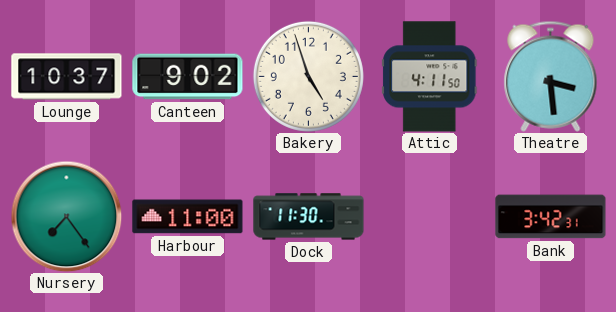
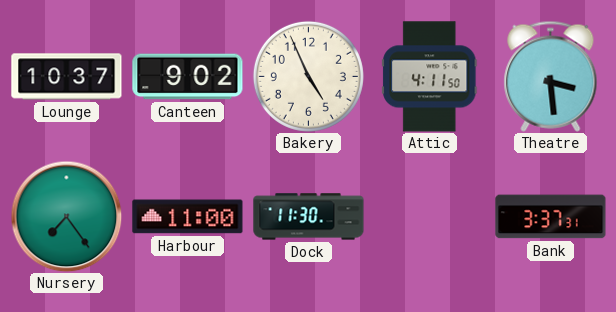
Bakery: 4:57 -> 4:56 (308, 76)
Bank: 3:42 -> 3:37 (551, 217)
